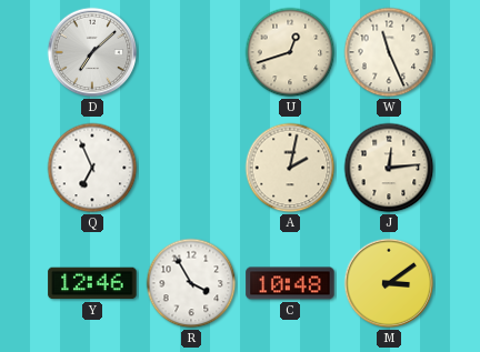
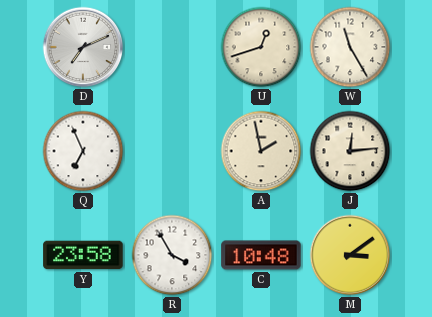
D: 7:08 -> 7:11 (83, 47)
W: 11:26 -> 11:25 (350, 47)
A: 2:02 -> 1:58 (261, 151)
Y: 12:46 -> 23:58 (83, 255)
